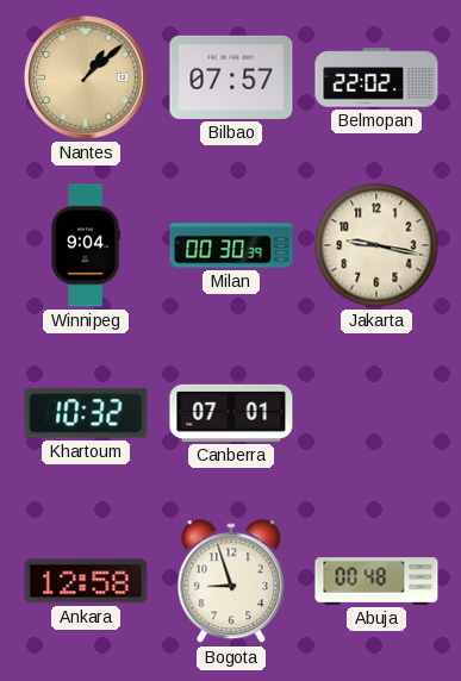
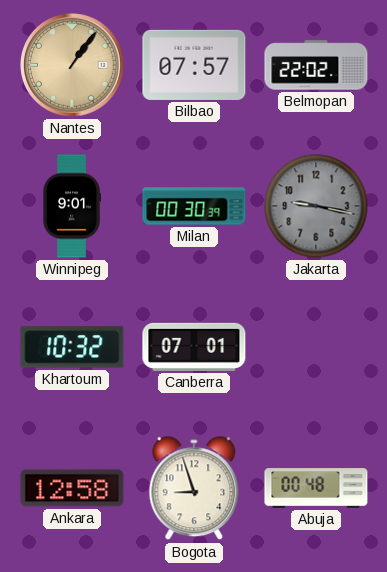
Nantes: 1:08 -> 1:06 (72, 65)
Winnipeg: 9:04 -> 9:01 (72, 206)
Jakarta dial: cream -> grey (316, 206)
